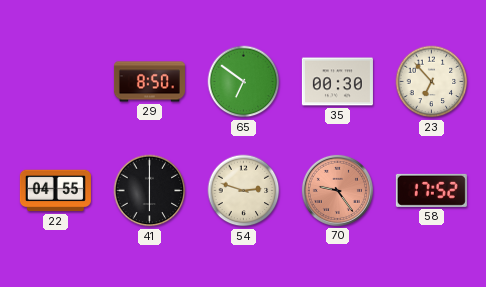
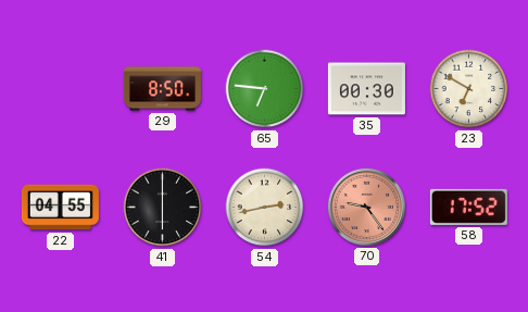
65: 6:51 -> 6:46 (265, 89)
23: 6:53 -> 6:50 (469, 89)
54: 2:48 -> 2:43 (265, 208)
